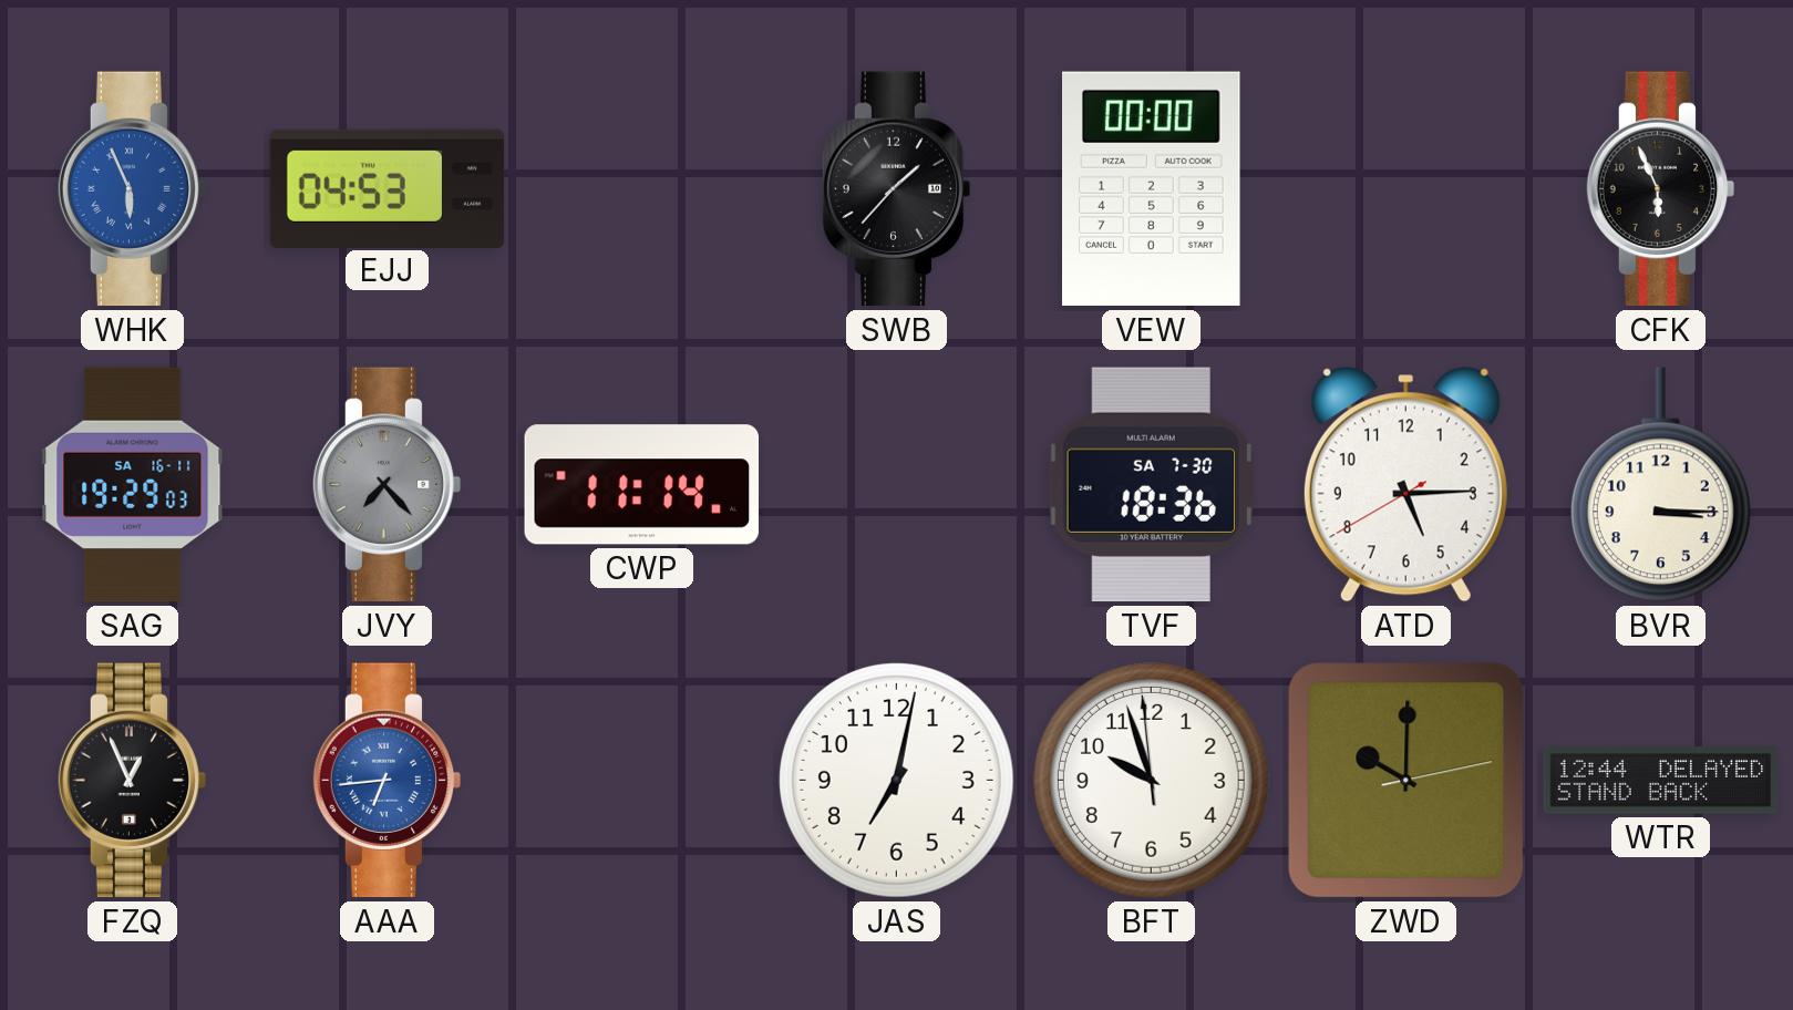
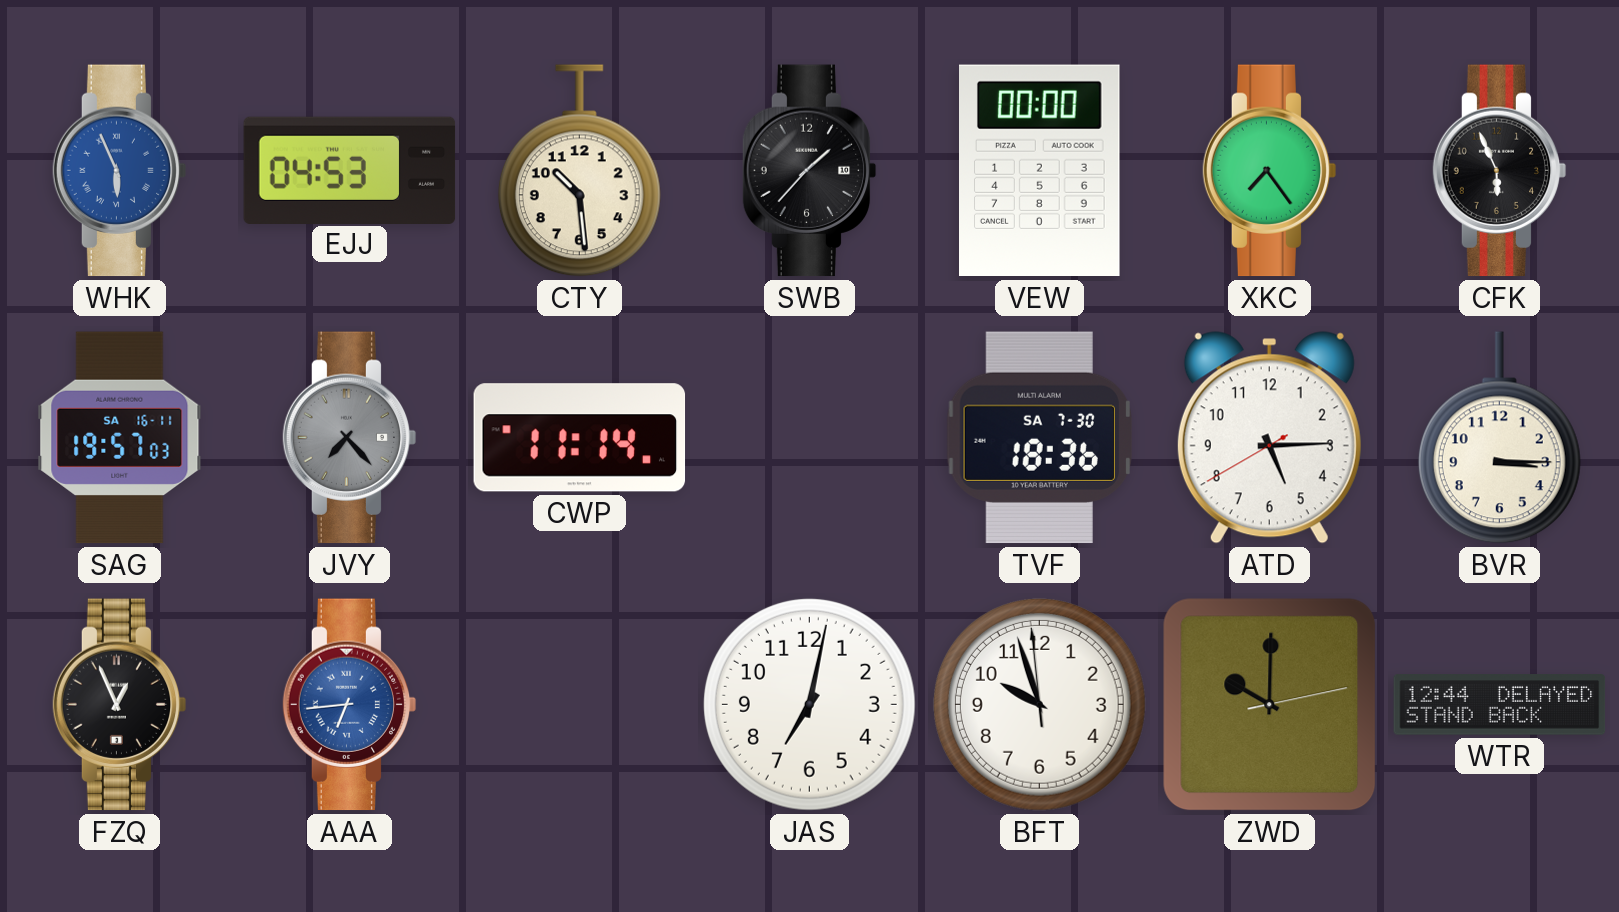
CTY: none -> 10:29 (579, 171)
XKC: none -> 7:24 (1270, 171)
SAG: 19:29 -> 19:57 (120, 438)
